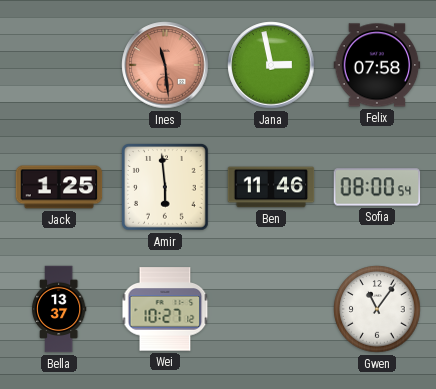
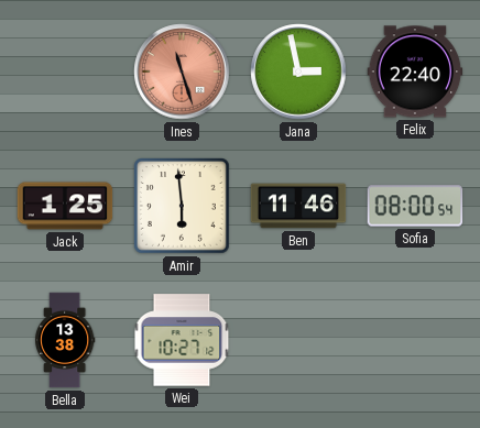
Ines: 11:29 -> 11:27 (182, 72)
Felix: 07:58 -> 22:40 (415, 72)
Bella: 13:37 -> 13:38 (65, 340)
Gwen: 11:06 -> none (377, 309)
